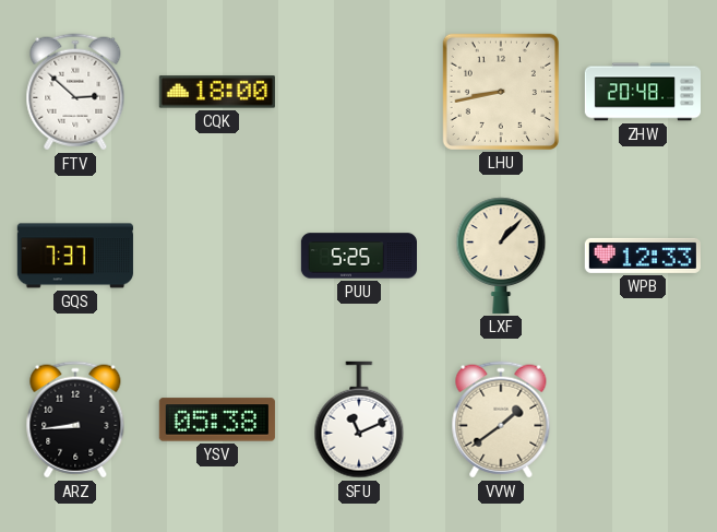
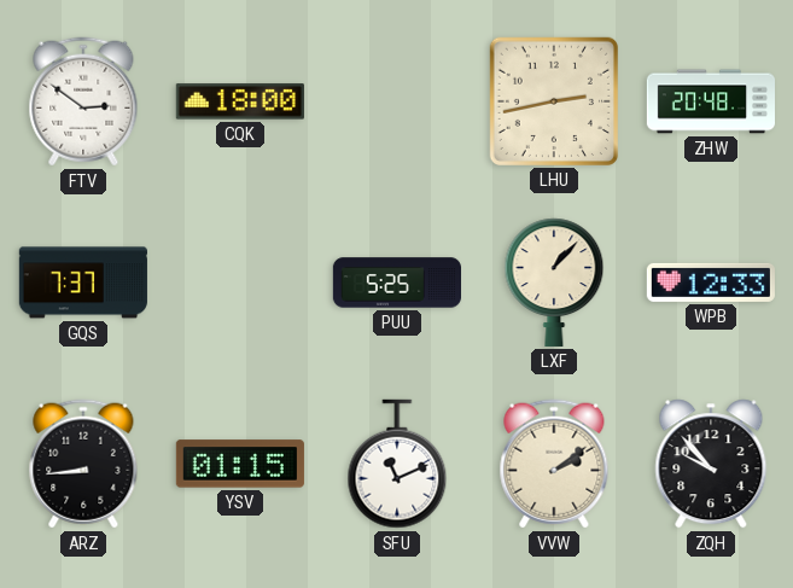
FTV: 2:52 -> 2:51 (83, 101)
LHU: 8:43 -> 2:43 (554, 101)
YSV: 05:38 -> 01:15 (240, 464)
VVW: 1:39 -> 2:09 (554, 464)
ZQH: none -> 9:53 (711, 464)
